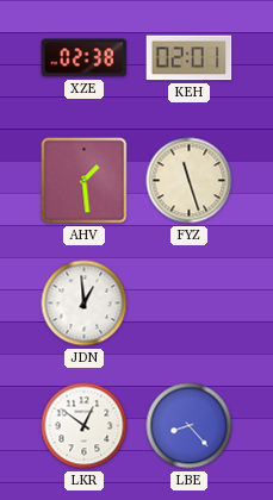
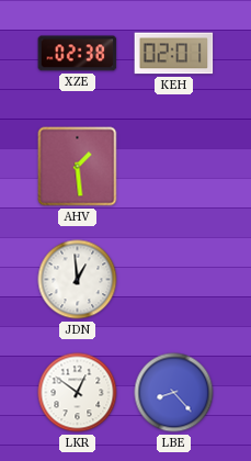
FYZ: 11:27 -> none (190, 181)
